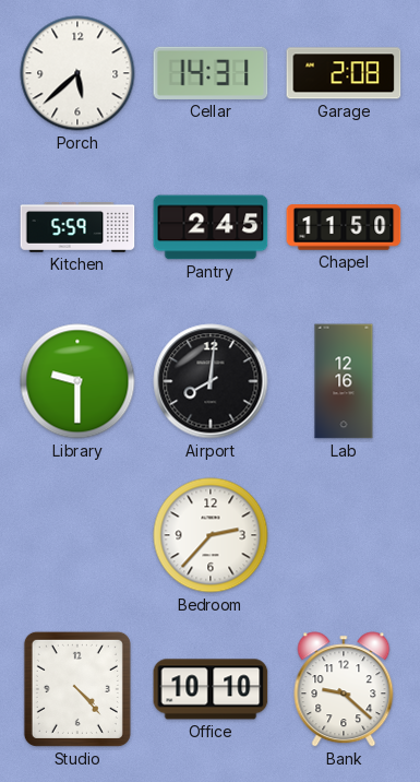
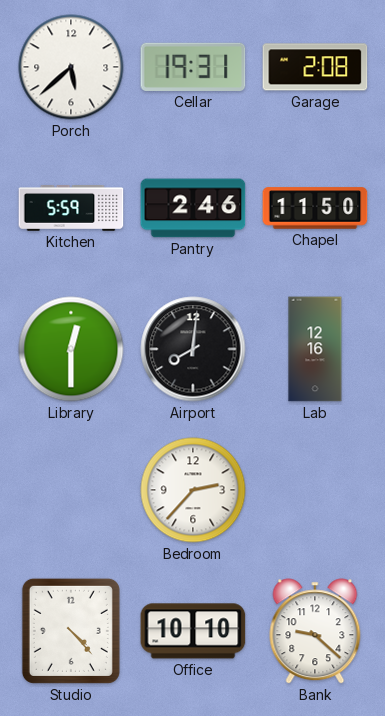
Cellar: 14:31 -> 19:31 (193, 67)
Pantry: 2:45 -> 2:46 (193, 208)
Library: 9:30 -> 12:30 (71, 349)
